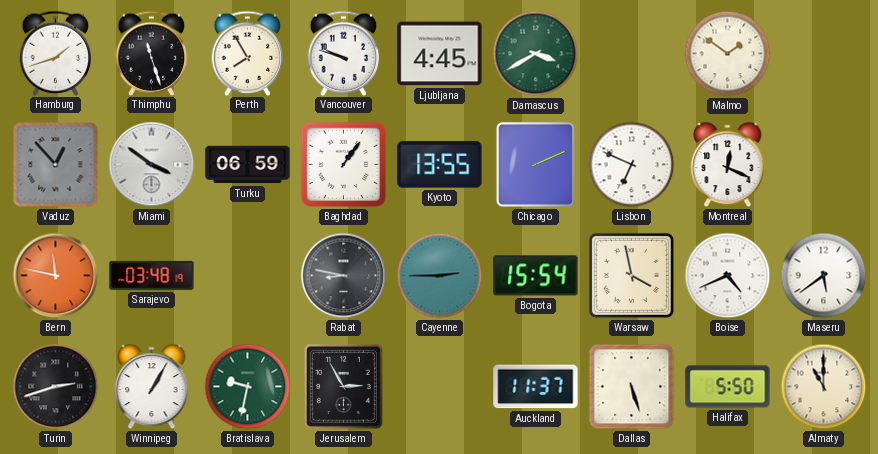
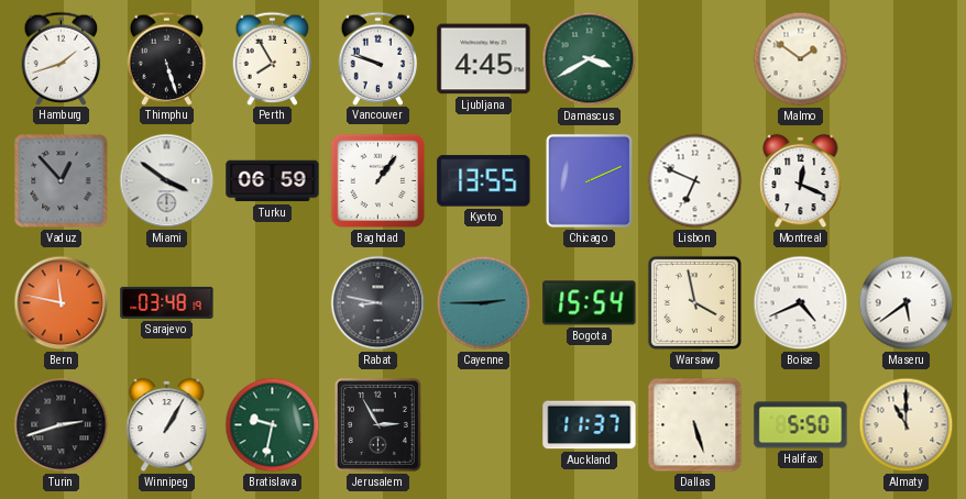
Thimphu: 11:27 -> 5:27 (167, 58)
